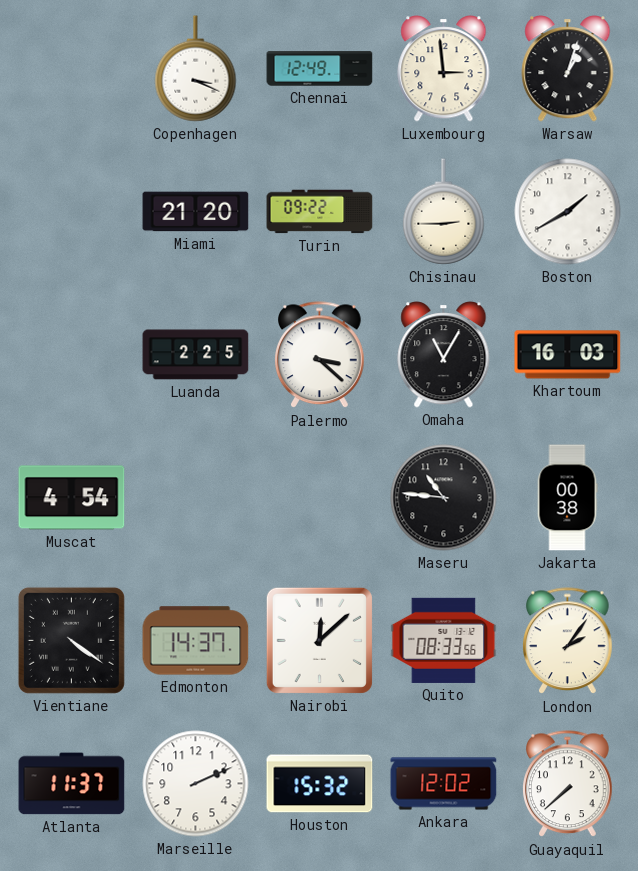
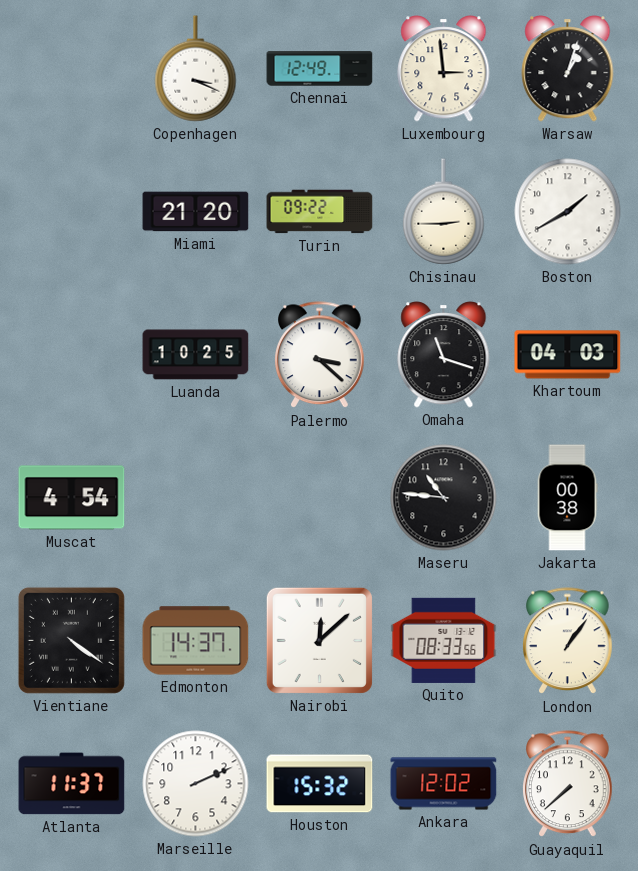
Luanda: 2:25 -> 10:25 (196, 355)
Omaha: 11:05 -> 11:18 (444, 355)
Khartoum: 16:03 -> 04:03 (568, 355)
London: 2:06 -> 1:06 (568, 641)
